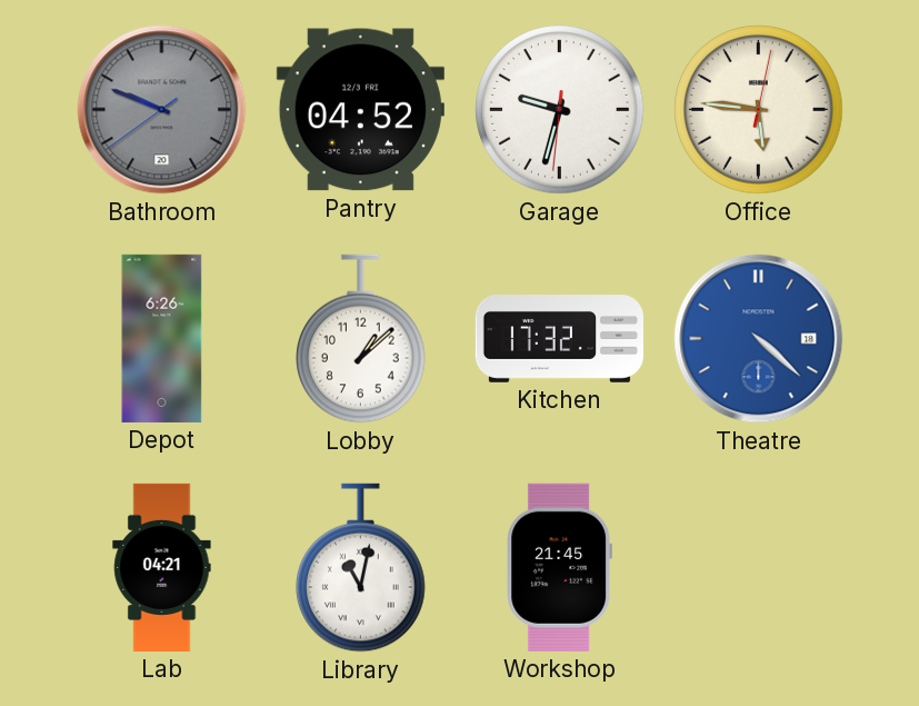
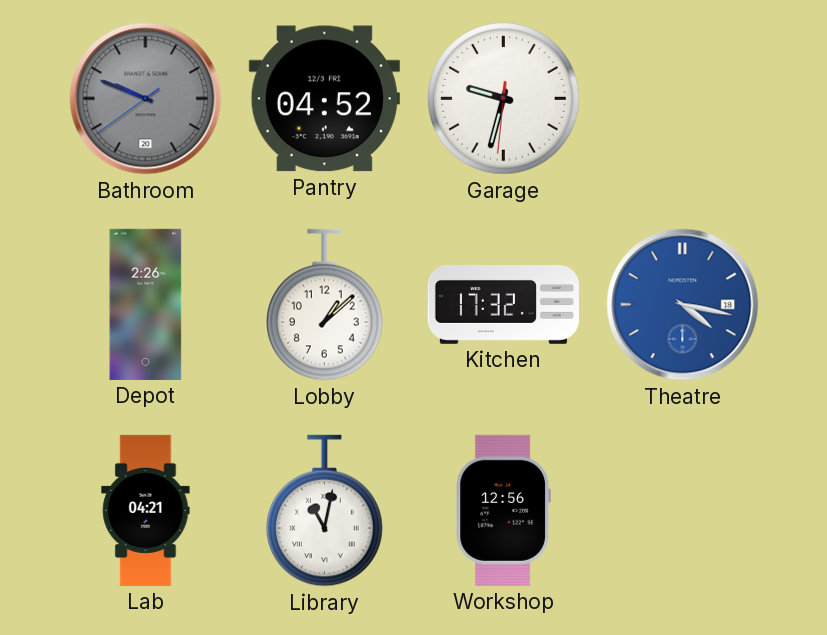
Office: 5:46 -> none (759, 110)
Depot: 6:26 -> 2:26 (146, 304)
Theatre: 4:22 -> 4:17 (683, 305)
Workshop: 21:45 -> 12:56 (503, 510)
